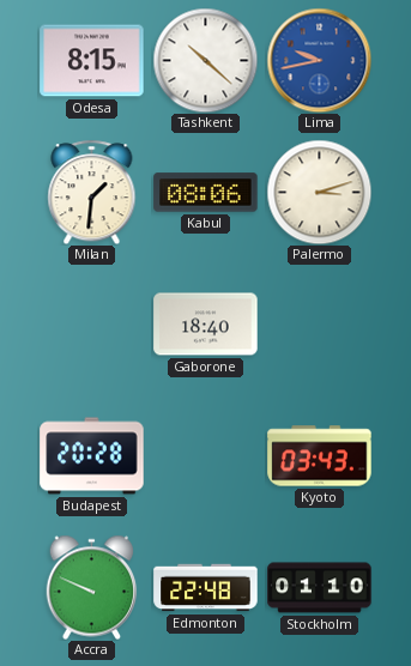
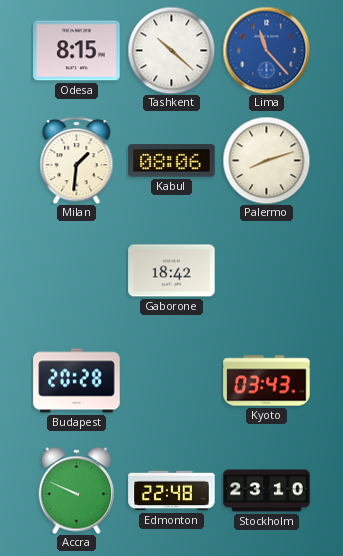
Lima: 9:43 -> 11:23 (266, 50)
Palermo: 3:12 -> 8:12 (266, 160)
Gaborone: 18:40 -> 18:42 (172, 271)
Stockholm: 01:10 -> 23:10 (267, 491)
